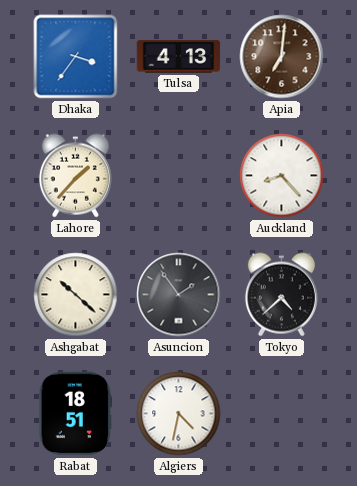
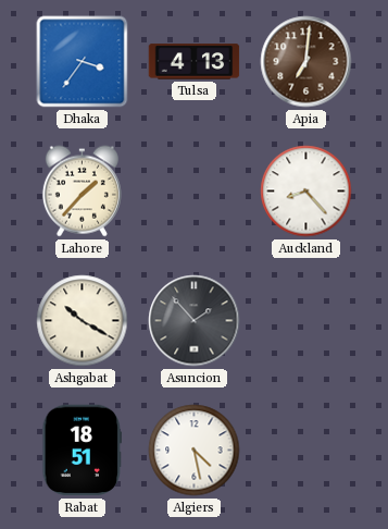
Ashgabat: 10:22 -> 10:20 (83, 321)
Asuncion: 1:54 -> 1:53 (195, 321)
Tokyo: 4:38 -> none (281, 295)
Algiers: 4:32 -> 4:28 (195, 451)
